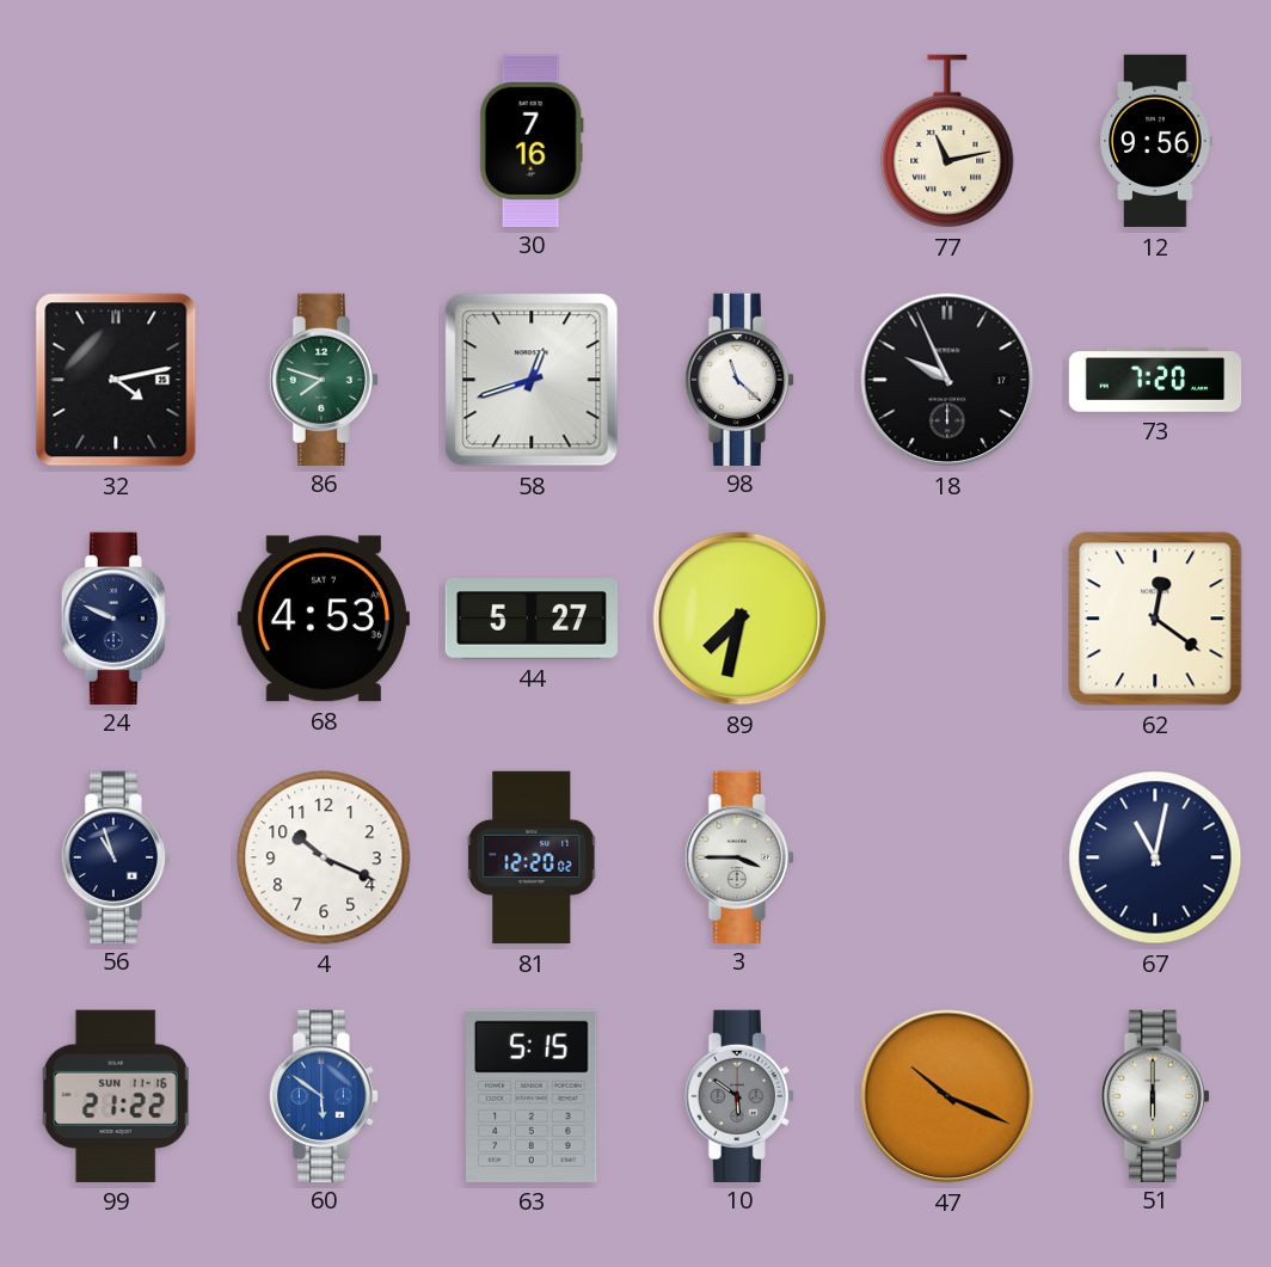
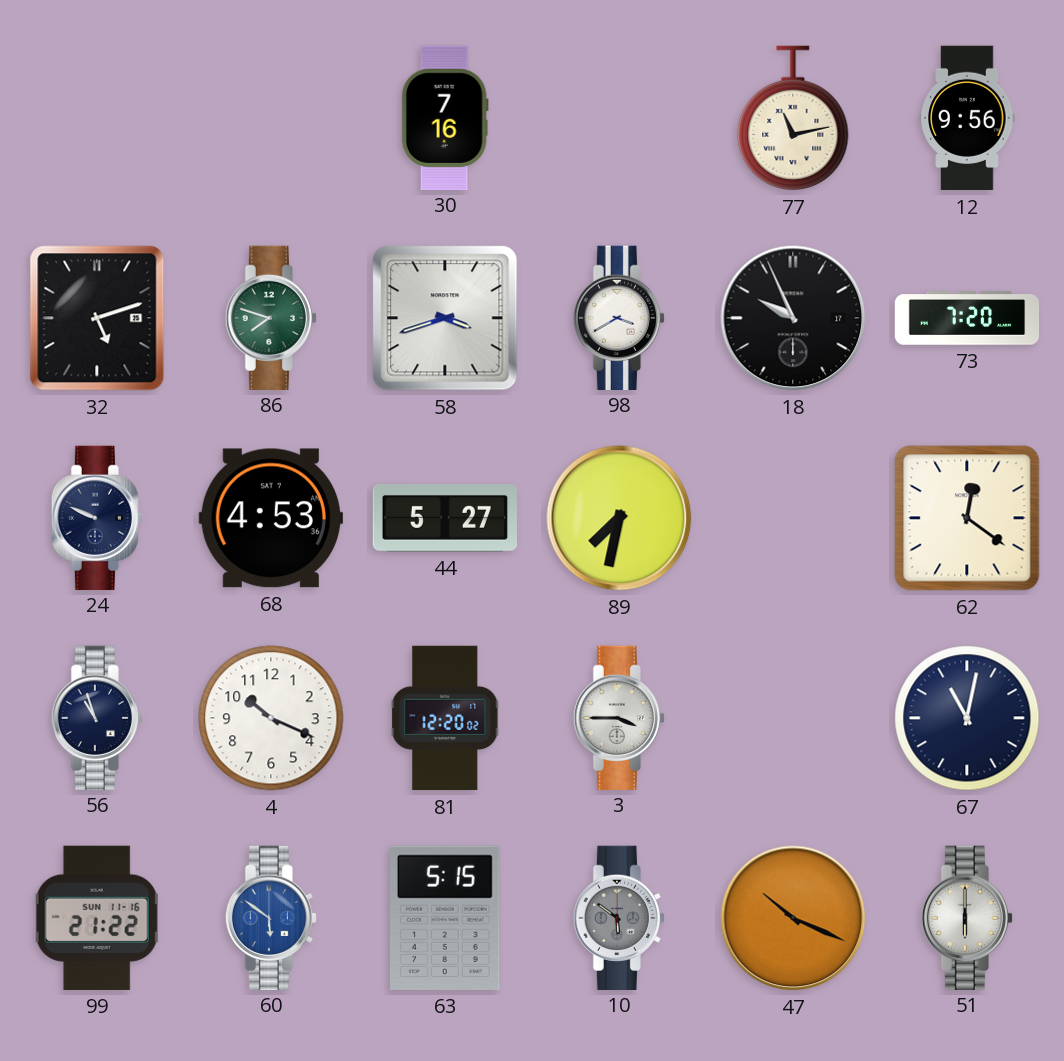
32: 4:13 -> 5:12 (97, 318)
58: 12:42 -> 3:42 (445, 318)
98: 11:22 -> 3:40 (619, 317)
